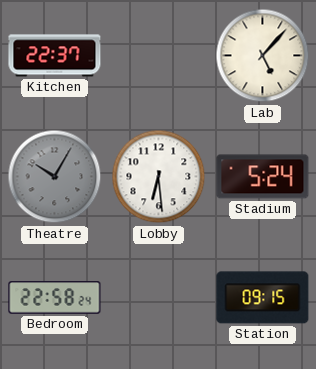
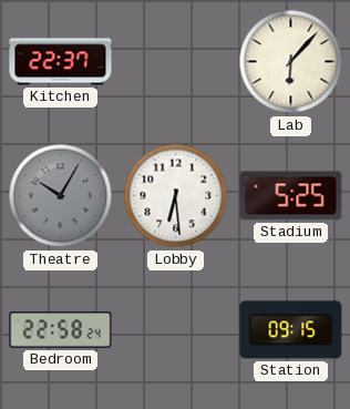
Lab: 5:07 -> 6:07 (291, 62)
Stadium: 5:24 -> 5:25 (291, 196)
